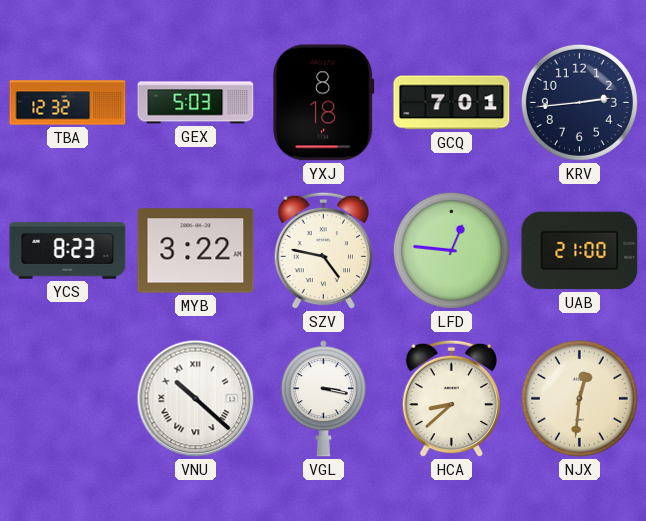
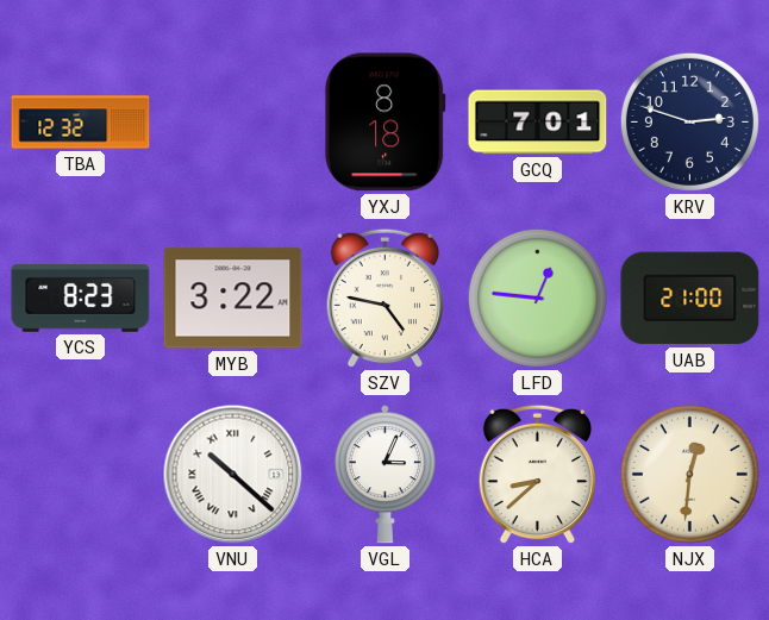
GEX: 5:03 -> none (196, 103)
KRV: 2:44 -> 2:48 (689, 121)
VGL: 3:17 -> 3:04 (384, 475)
